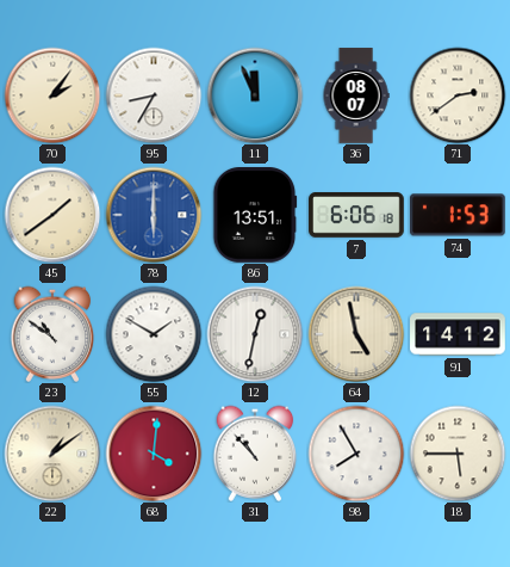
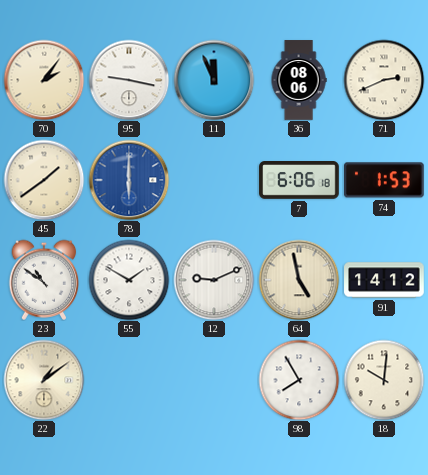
95: 8:35 -> 9:17 (129, 80)
36: 08:07 -> 08:06 (299, 80)
71: 2:39 -> 2:41 (384, 80)
86: 13:51 -> none (255, 216)
12: 12:32 -> 9:11 (214, 280)
68: 4:01 -> none (154, 454)
31: 10:53 -> none (255, 454)
18: 5:45 -> 10:01 (384, 380)
